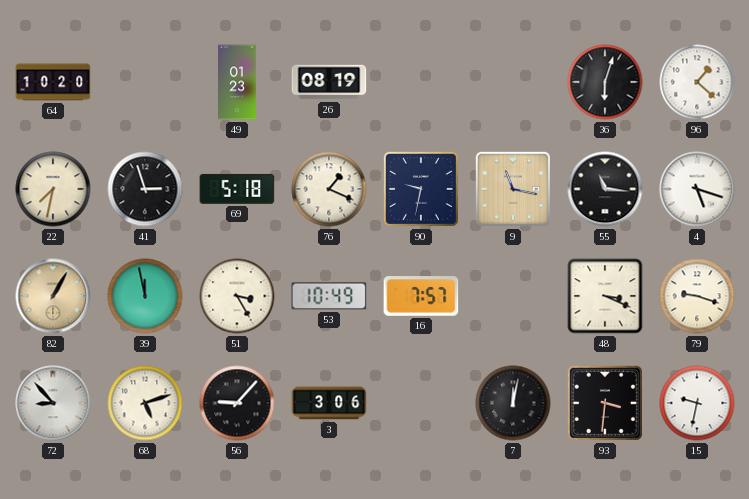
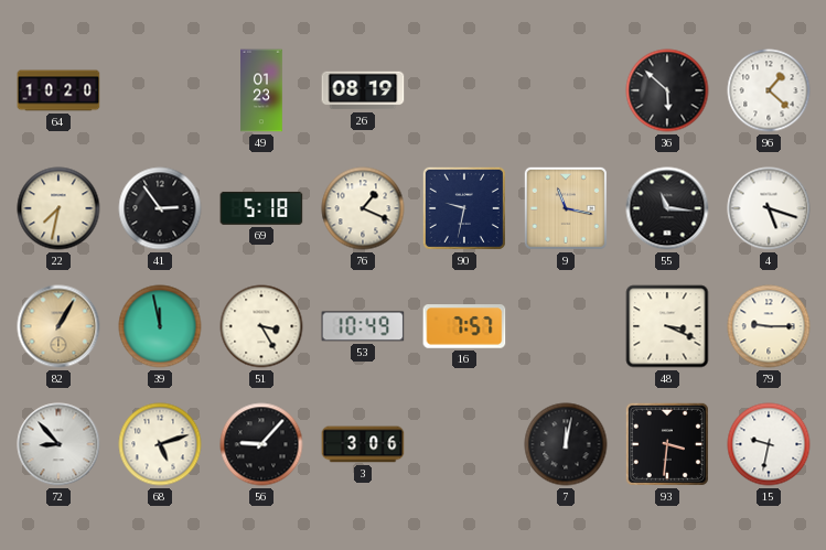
36: 6:03 -> 5:52 (667, 90)
41: 2:57 -> 2:54 (160, 208)
79: 9:18 -> 9:15 (769, 326)
